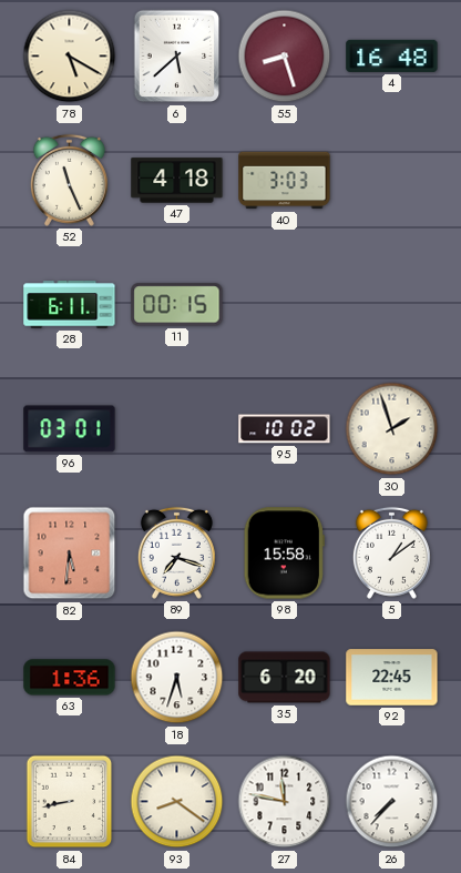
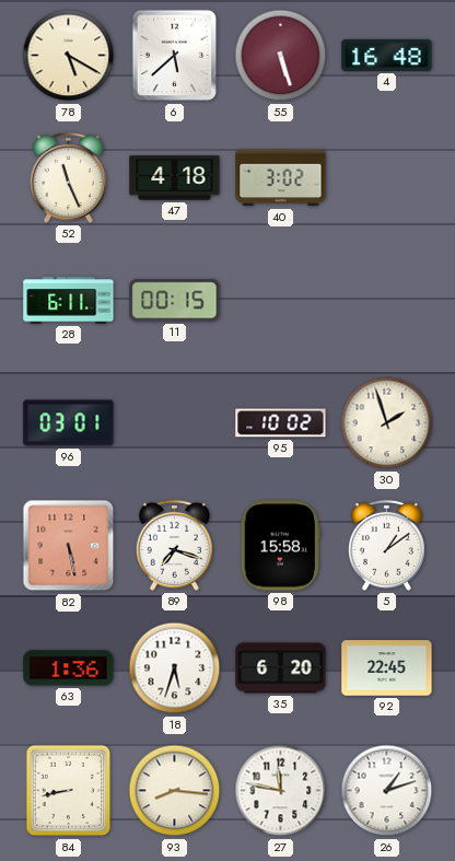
55: 8:27 -> 5:27 (281, 56)
40: 3:03 -> 3:02 (281, 178)
82: 5:31 -> 5:28 (69, 546)
93: 8:21 -> 8:16 (175, 791)
26: 7:37 -> 1:12 (387, 791)
